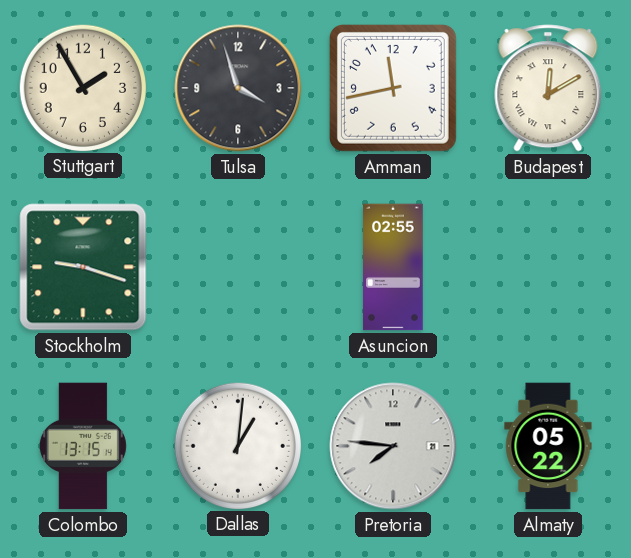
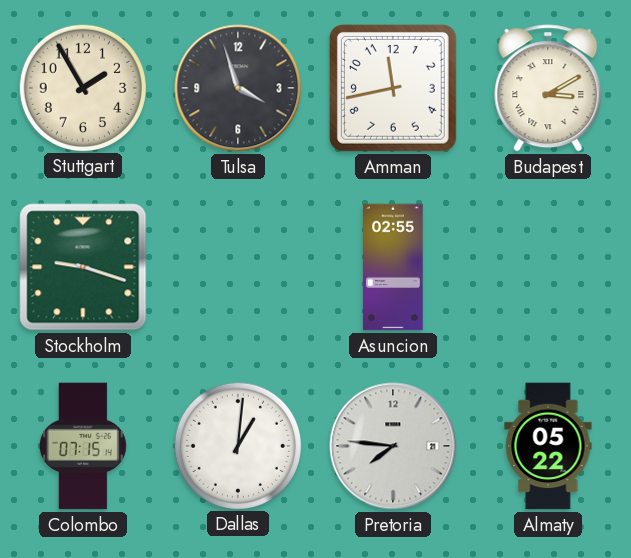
Budapest: 12:10 -> 3:10 (548, 88)
Colombo: 13:15 -> 07:15 (83, 446)
